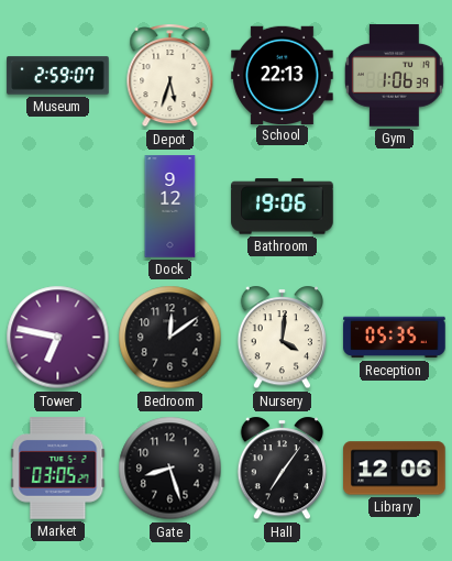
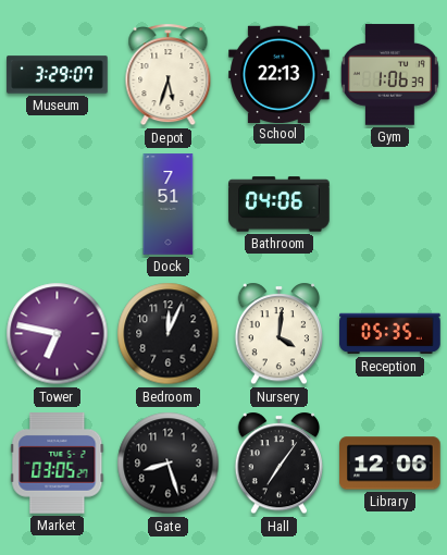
Museum: 2:59 -> 3:29 (58, 75)
Dock: 9:12 -> 7:51 (169, 205)
Bathroom: 19:06 -> 04:06 (280, 205)
Bedroom: 12:09 -> 12:04 (169, 334)
